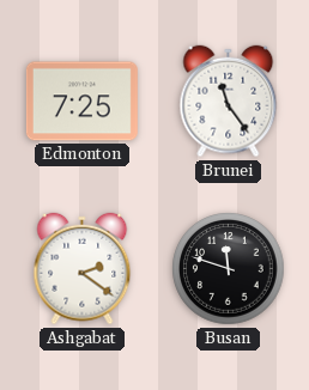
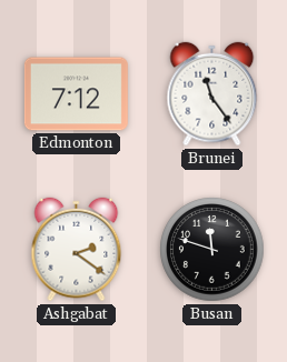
Edmonton: 7:25 -> 7:12 (76, 94)
